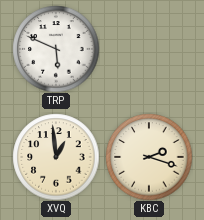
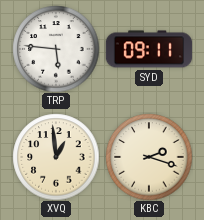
TRP: 5:49 -> 5:46 (56, 49)
SYD: none -> 09:11 (149, 49)
